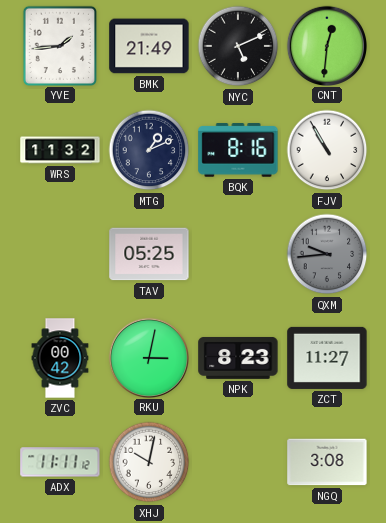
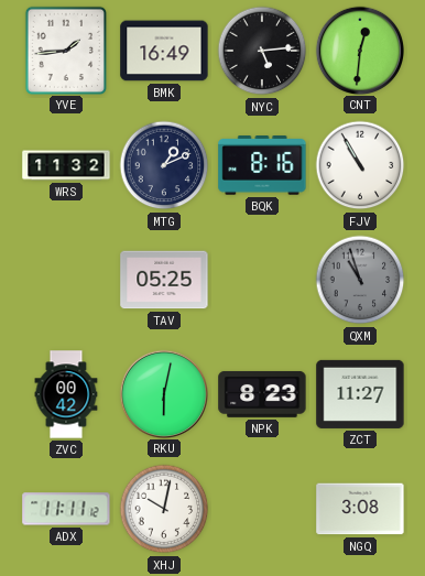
BMK: 21:49 -> 16:49 (164, 51)
NYC: 5:11 -> 5:14 (262, 51)
QXM: 9:44 -> 10:57 (360, 280)
RKU: 3:02 -> 6:02 (163, 393)
